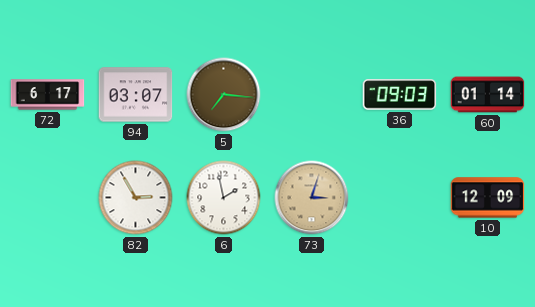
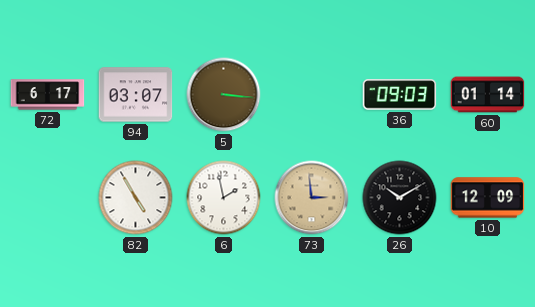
5: 7:16 -> 3:16 (224, 95)
82: 2:55 -> 4:55 (136, 198)
73: 3:03 -> 2:59 (312, 198)
26: none -> 10:10 (400, 198)
